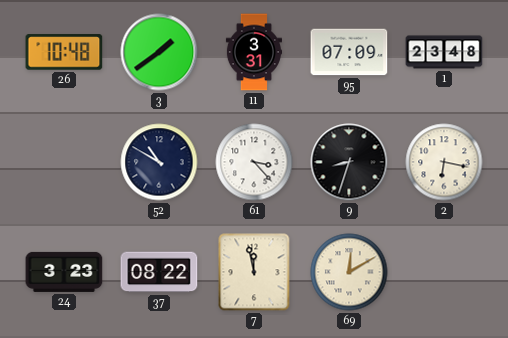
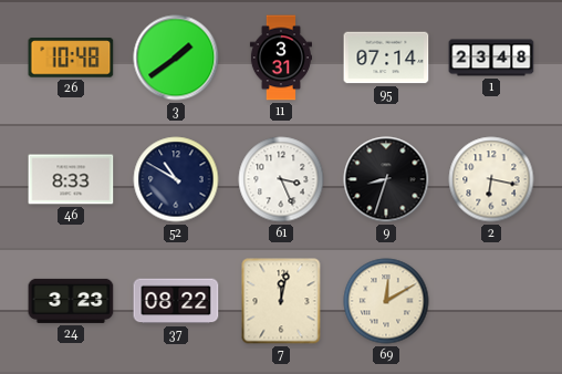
95: 07:09 -> 07:14 (386, 58)
46: none -> 8:33 (71, 179)
61: 3:23 -> 3:26 (281, 179)
7: 11:58 -> 12:02 (281, 301)
